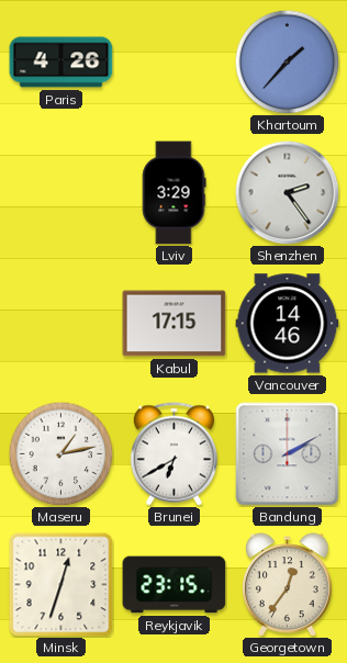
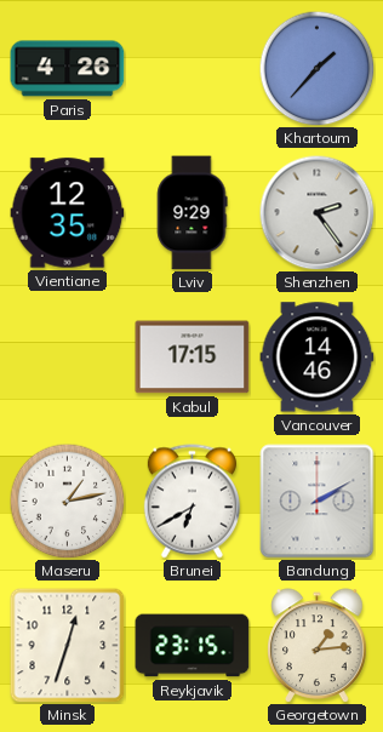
Vientiane: none -> 12:35 (68, 213)
Lviv: 3:29 -> 9:29 (193, 213)
Georgetown: 12:36 -> 1:14 (318, 645)
